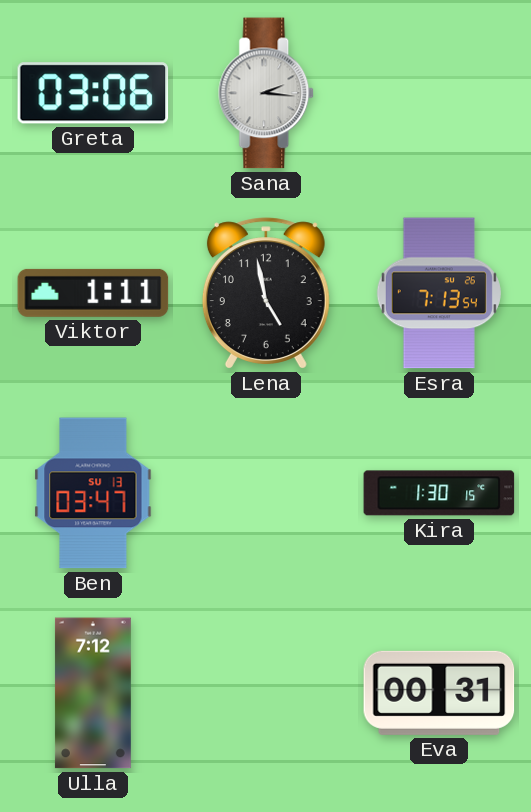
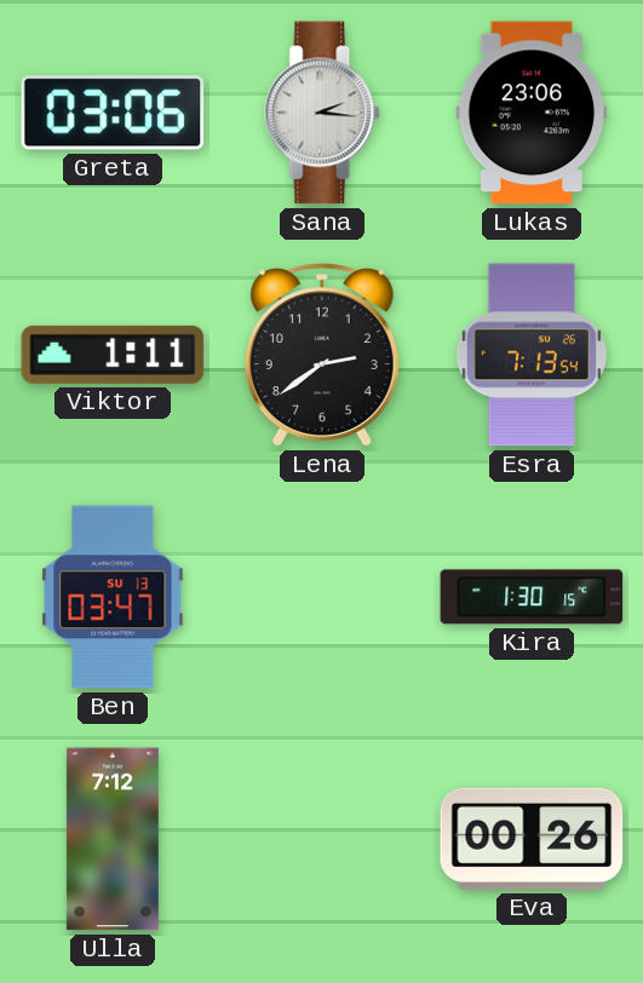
Lukas: none -> 23:06 (532, 113)
Lena: 4:58 -> 2:39 (322, 355)
Eva: 00:31 -> 00:26 (532, 839)
